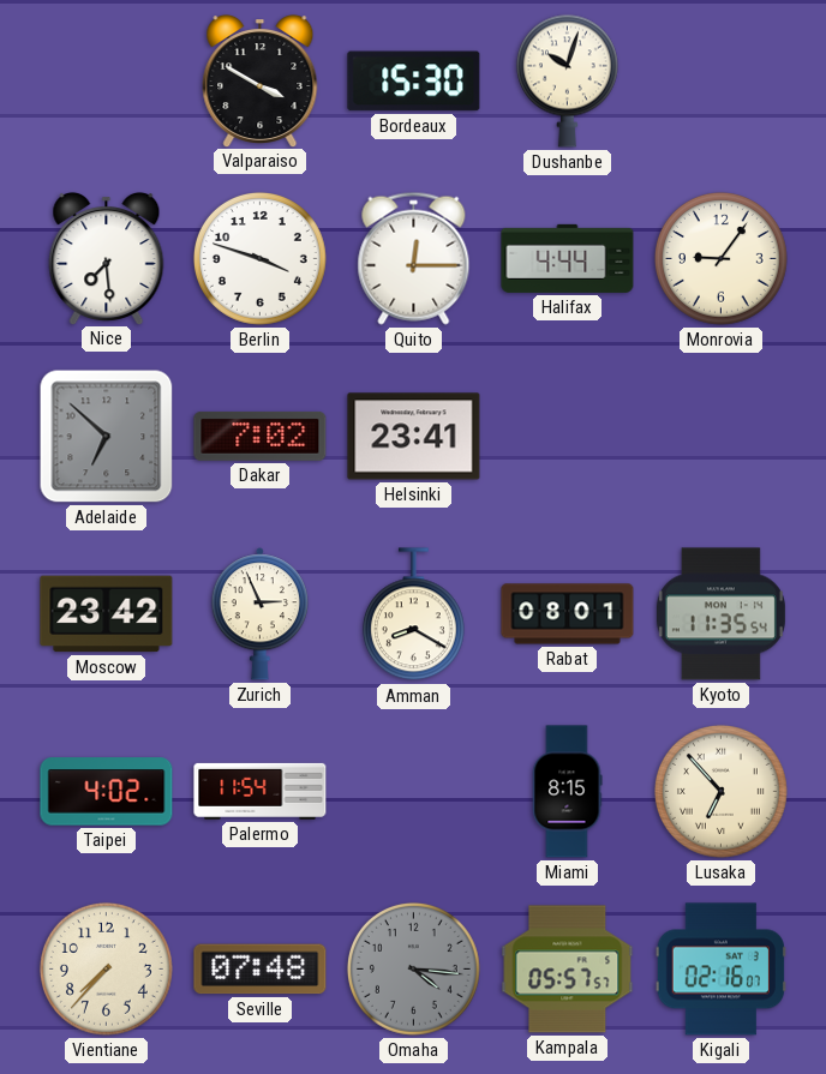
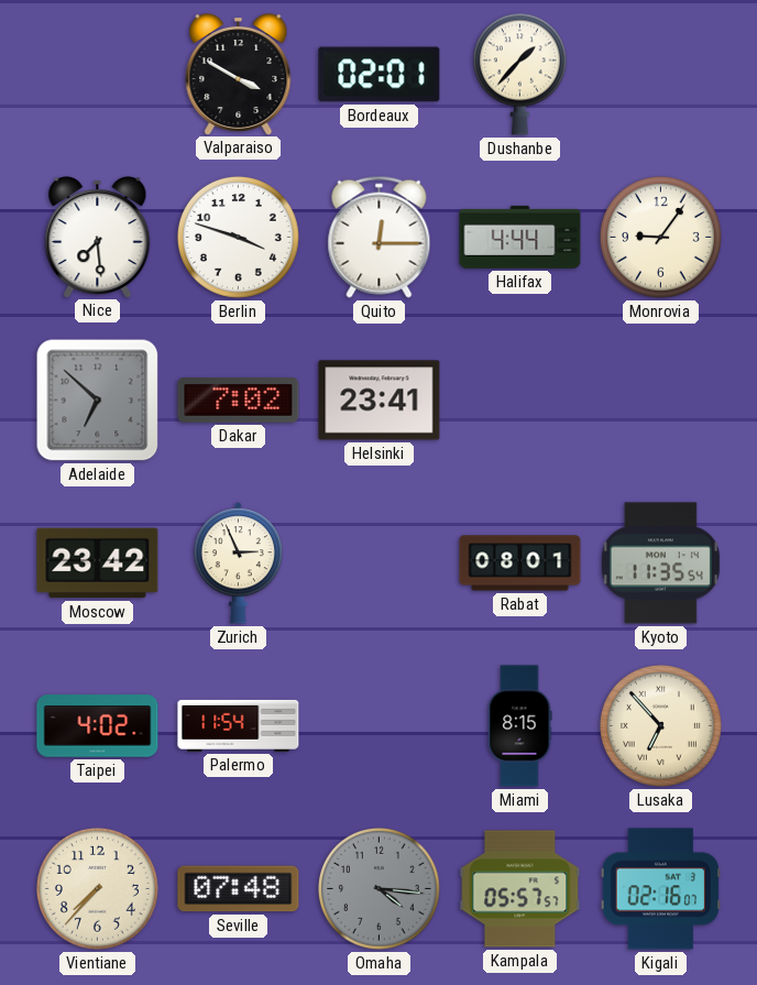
Bordeaux: 15:30 -> 02:01 (380, 75)
Dushanbe: 10:03 -> 1:37 (519, 74)
Amman: 8:20 -> none (413, 614)
